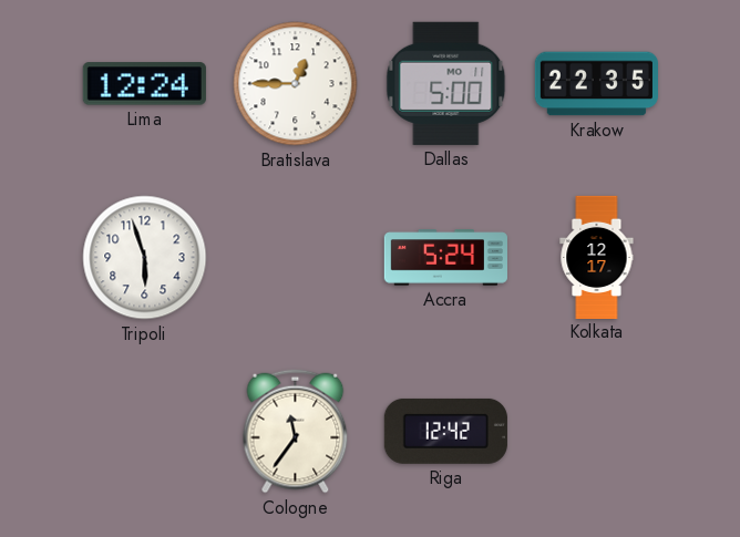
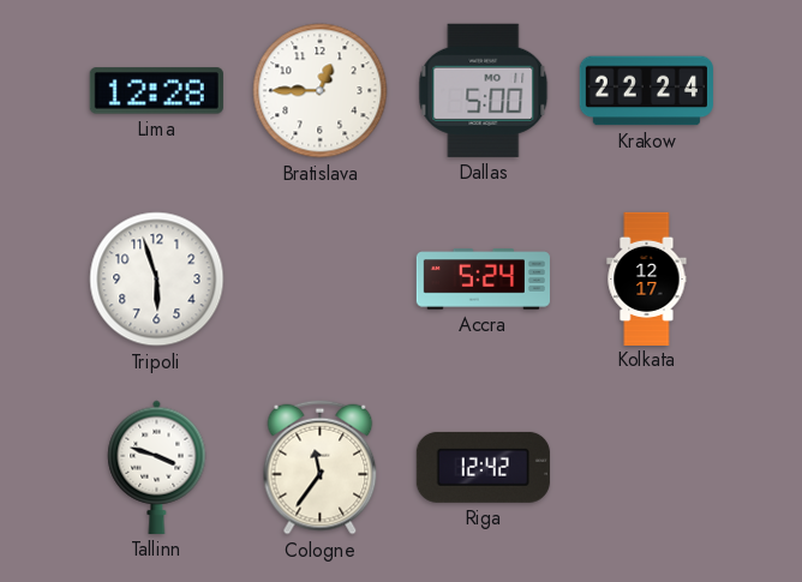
Lima: 12:24 -> 12:28 (156, 91)
Krakow: 22:35 -> 22:24 (646, 91)
Tallinn: none -> 3:48 (157, 467)
